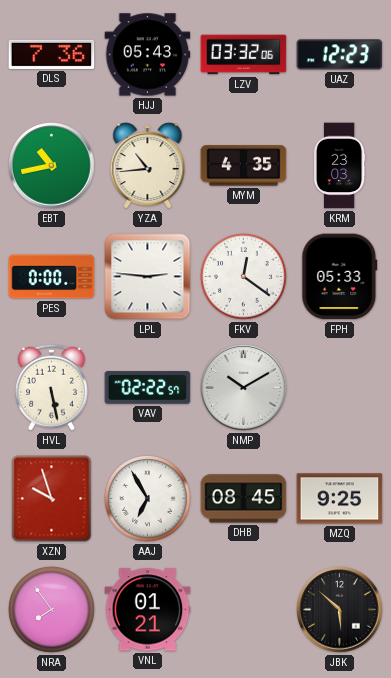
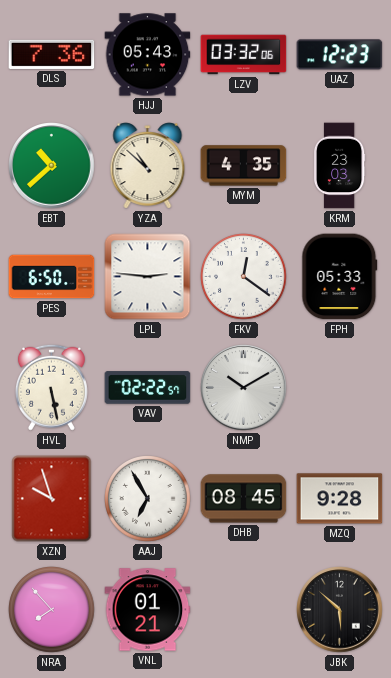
EBT: 10:43 -> 10:38 (52, 166)
YZA: 10:44 -> 10:52 (148, 166)
PES: 0:00 -> 6:50 (52, 277)
MZQ: 9:25 -> 9:28 (340, 499)
NRA: 7:54 -> 7:53 (52, 610)
